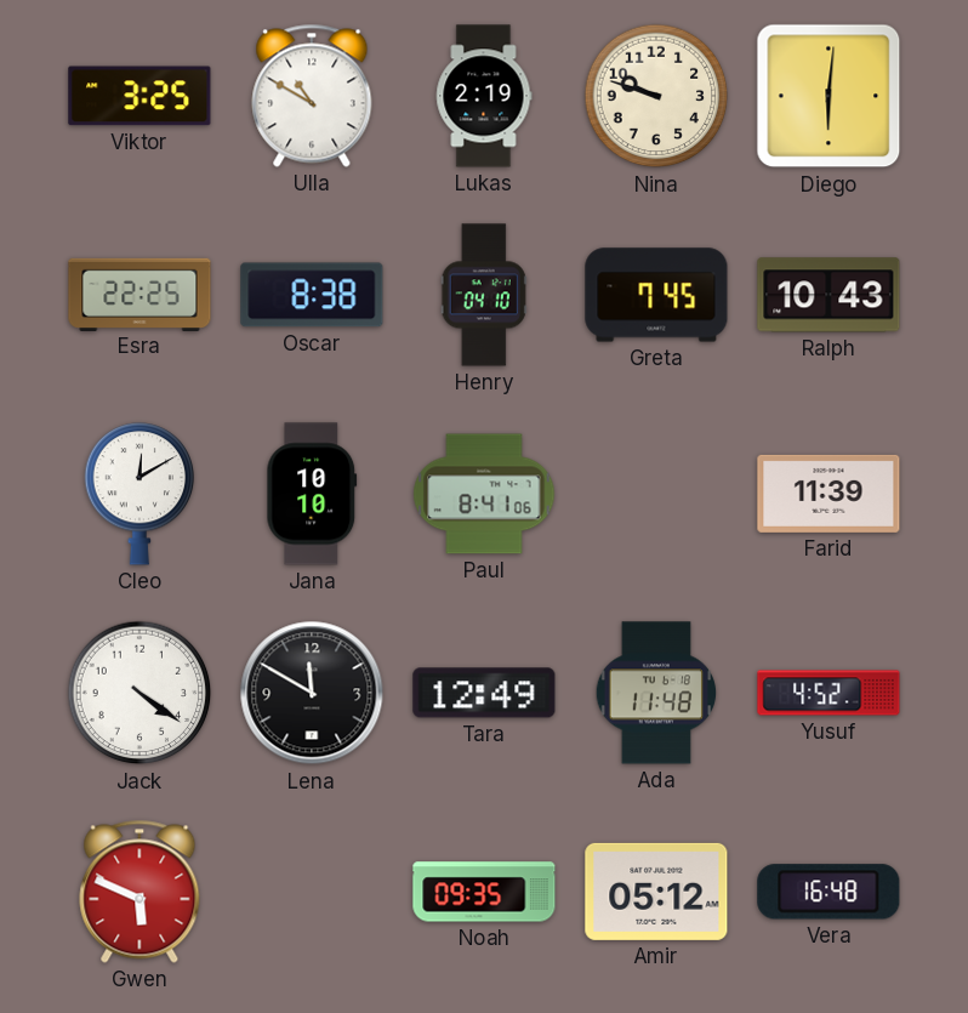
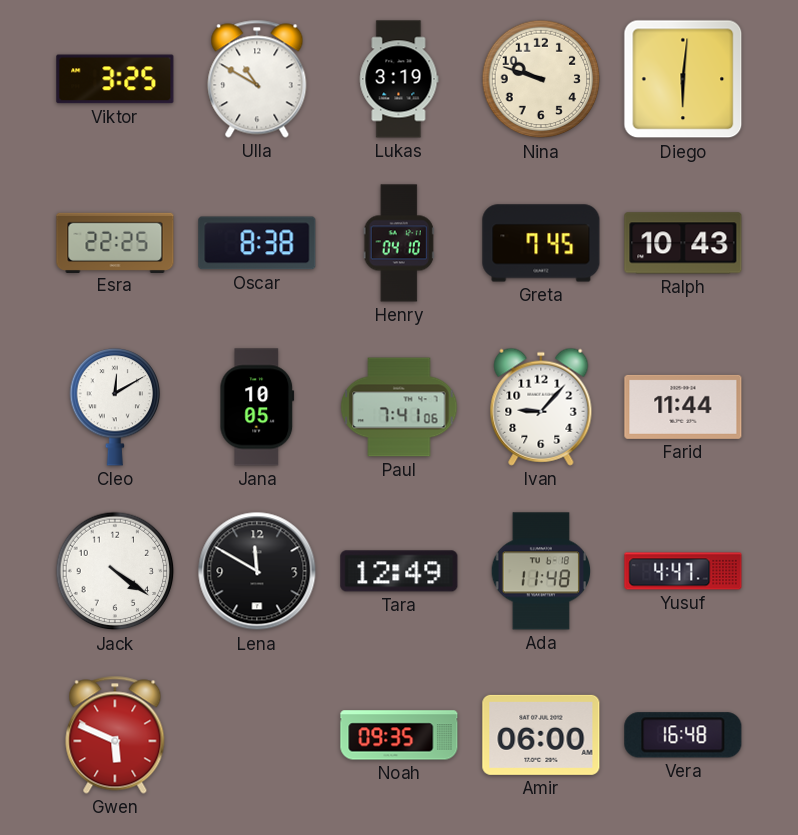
Lukas: 2:19 -> 3:19 (399, 79)
Jana: 10:10 -> 10:05 (257, 407)
Paul: 8:41 -> 7:41 (399, 407)
Ivan: none -> 9:07 (541, 407)
Farid: 11:39 -> 11:44 (683, 407)
Yusuf: 4:52 -> 4:47 (683, 571)
Amir: 05:12 -> 06:00 (541, 735)
